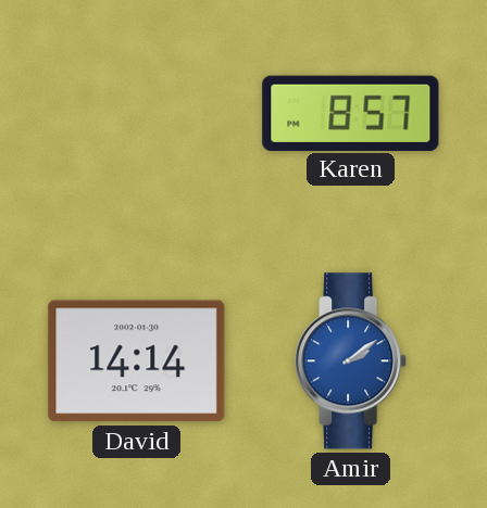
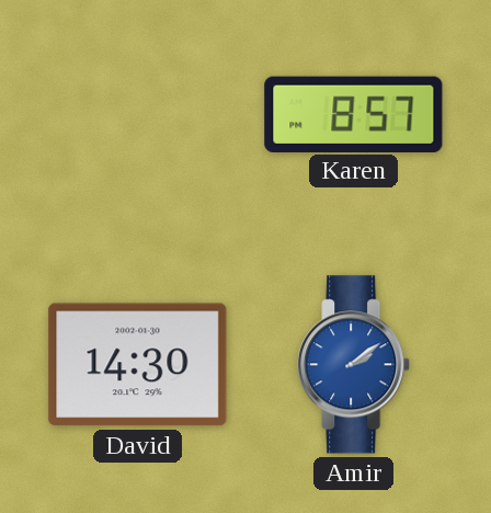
David: 14:14 -> 14:30 (138, 365)
